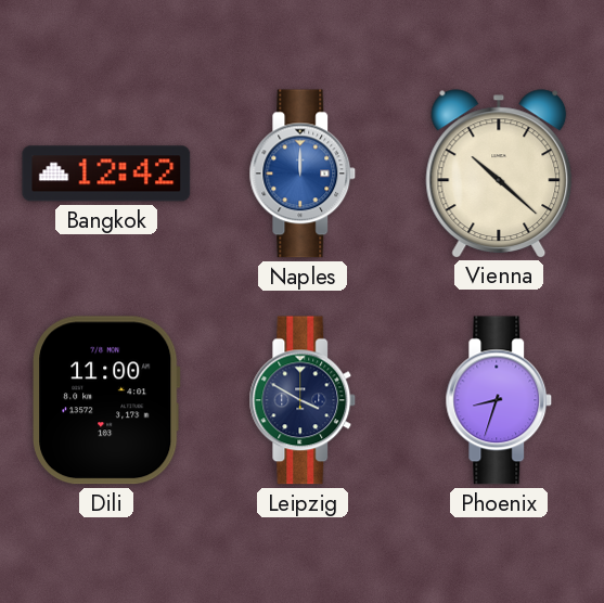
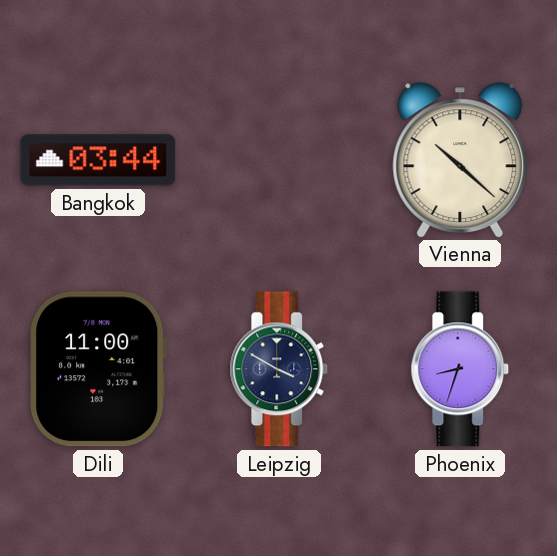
Bangkok: 12:42 -> 03:44 (98, 160)
Naples: 12:00 -> none (303, 174)
